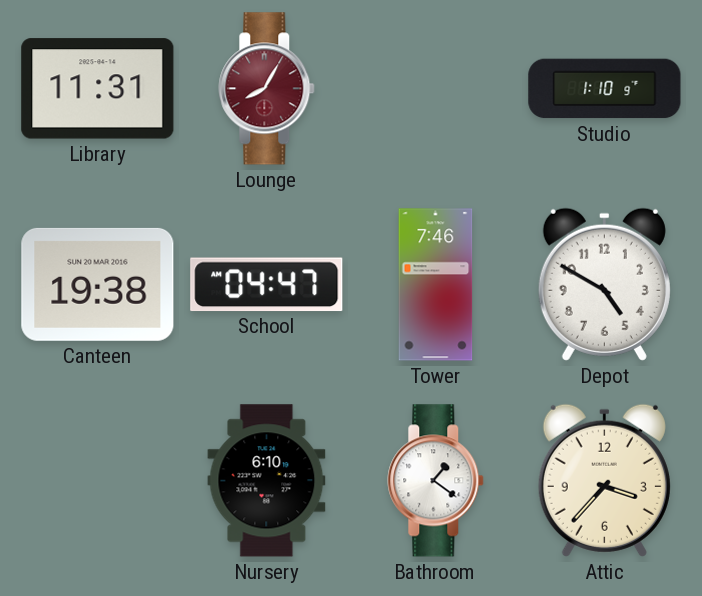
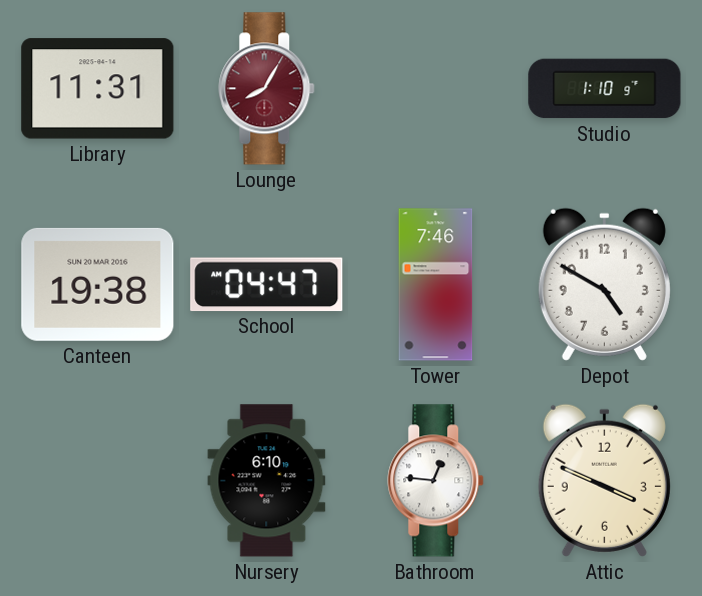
Bathroom: 1:21 -> 12:46 (436, 481)
Attic: 3:37 -> 3:49 (604, 480)
